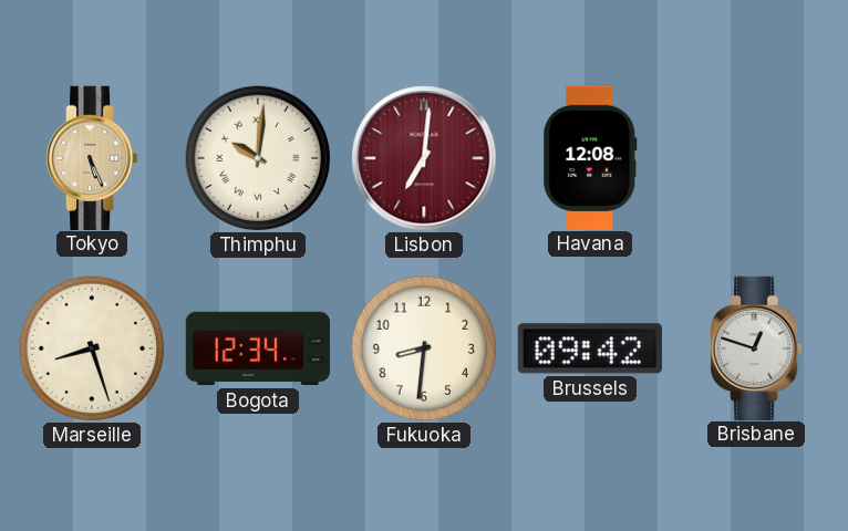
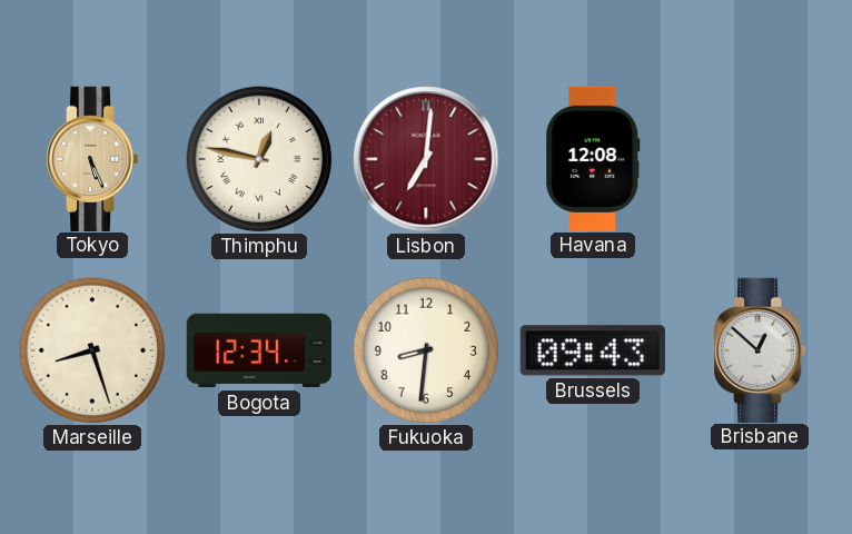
Thimphu: 10:01 -> 12:47 (259, 159)
Brussels: 09:42 -> 09:43 (593, 350)
Brisbane: 12:48 -> 12:52 (761, 349)
